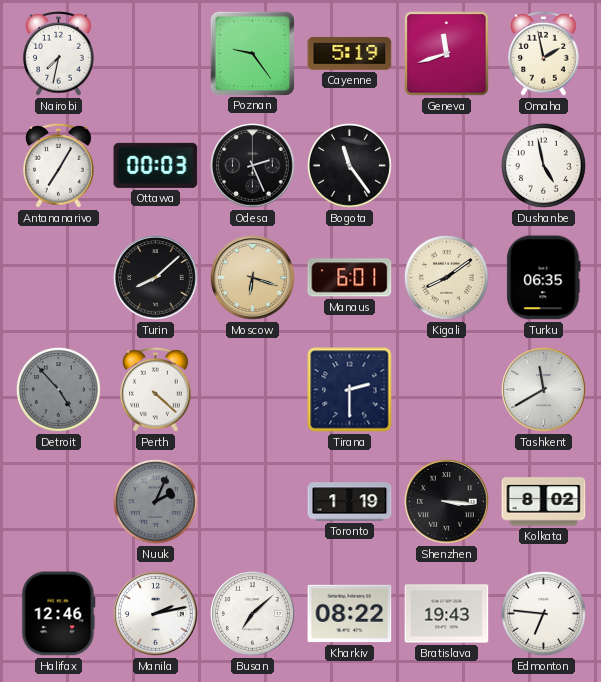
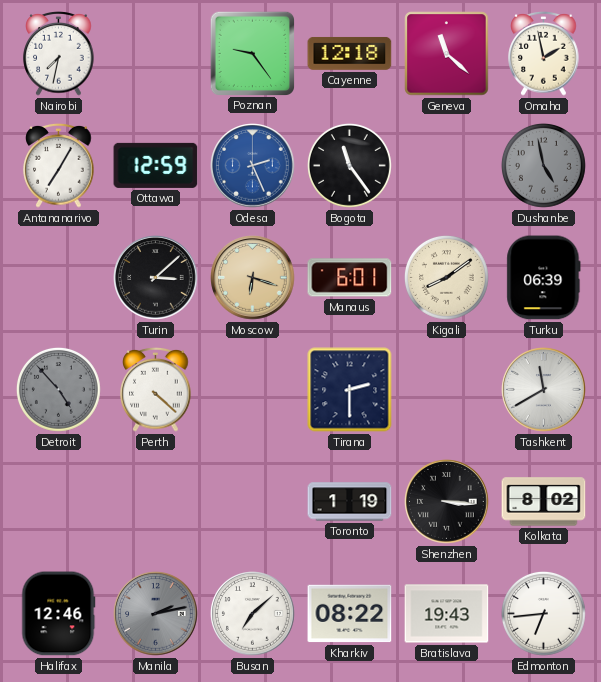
Cayenne: 5:19 -> 12:18 (350, 53)
Geneva: 11:42 -> 11:22 (447, 54)
Ottawa: 00:03 -> 12:59 (156, 165)
Odesa dial: black -> blue (253, 166)
Dushanbe dial: white -> grey (543, 165)
Turin: 8:08 -> 3:08 (156, 278)
Turku: 06:35 -> 06:39 (544, 278)
Nuuk: 2:04 -> none (155, 501)
Manila dial: white -> grey (156, 614)
Edmonton: 6:46 -> 6:44 (543, 613)
